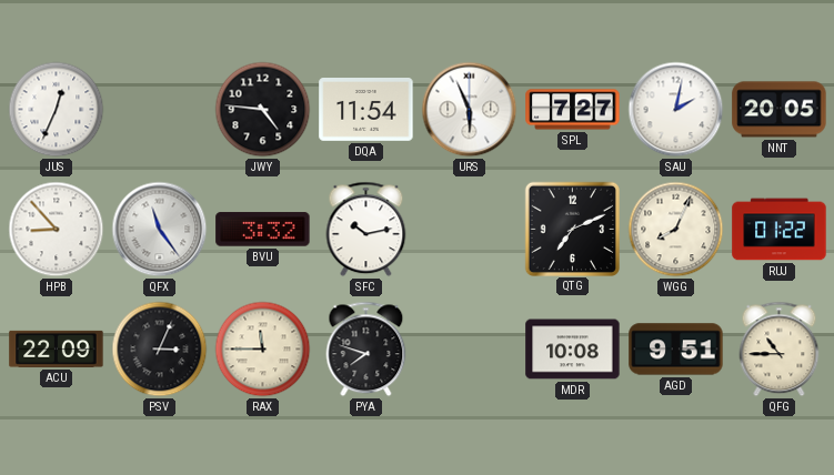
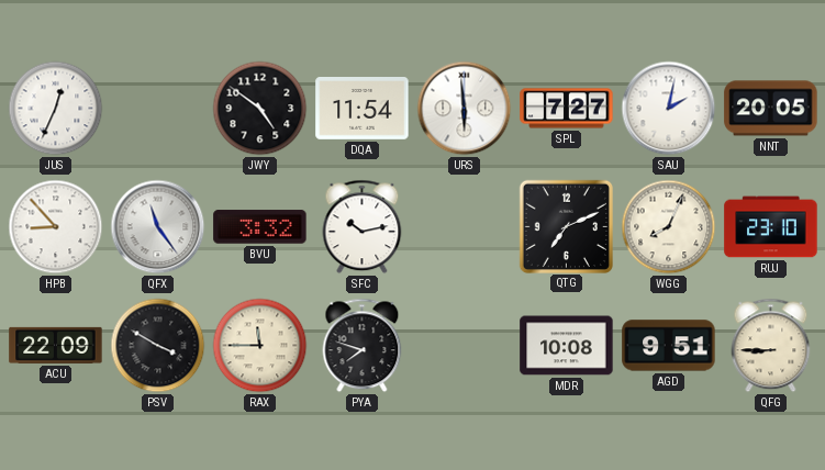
JWY: 4:46 -> 4:51 (260, 109)
URS: 5:56 -> 5:59 (465, 109)
RUJ: 01:22 -> 23:10 (771, 227)
PSV: 3:04 -> 3:50 (158, 346)
QFG: 10:45 -> 8:45 (771, 346)
